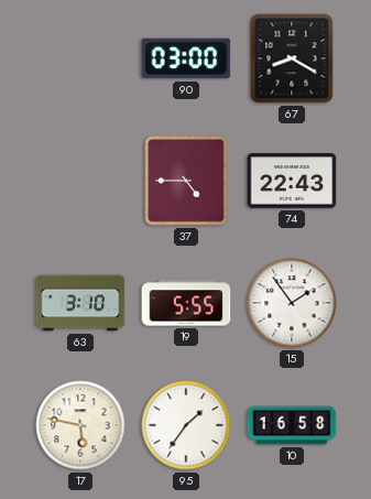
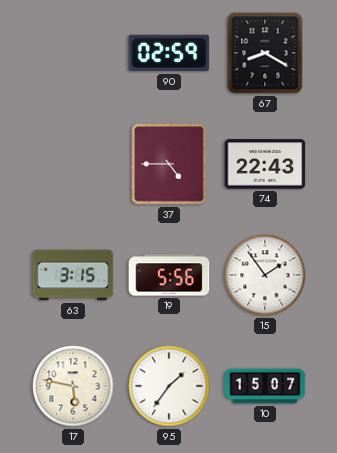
90: 03:00 -> 02:59 (169, 53)
63: 3:10 -> 3:15 (73, 275)
19: 5:55 -> 5:56 (169, 275)
10: 16:58 -> 15:07 (265, 386)
